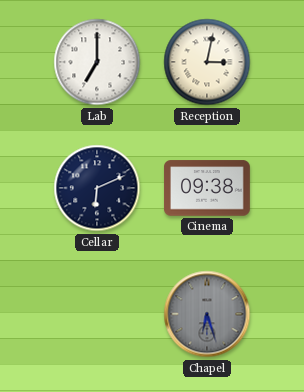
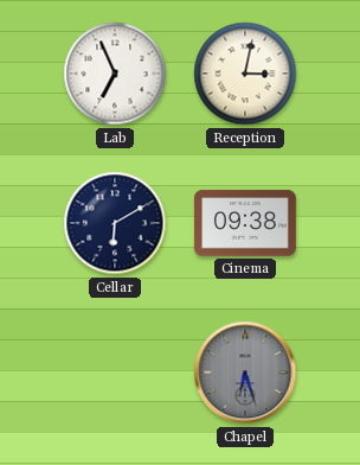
Lab: 7:00 -> 6:56 (115, 74)
Cellar: 6:11 -> 6:10 (115, 223)
